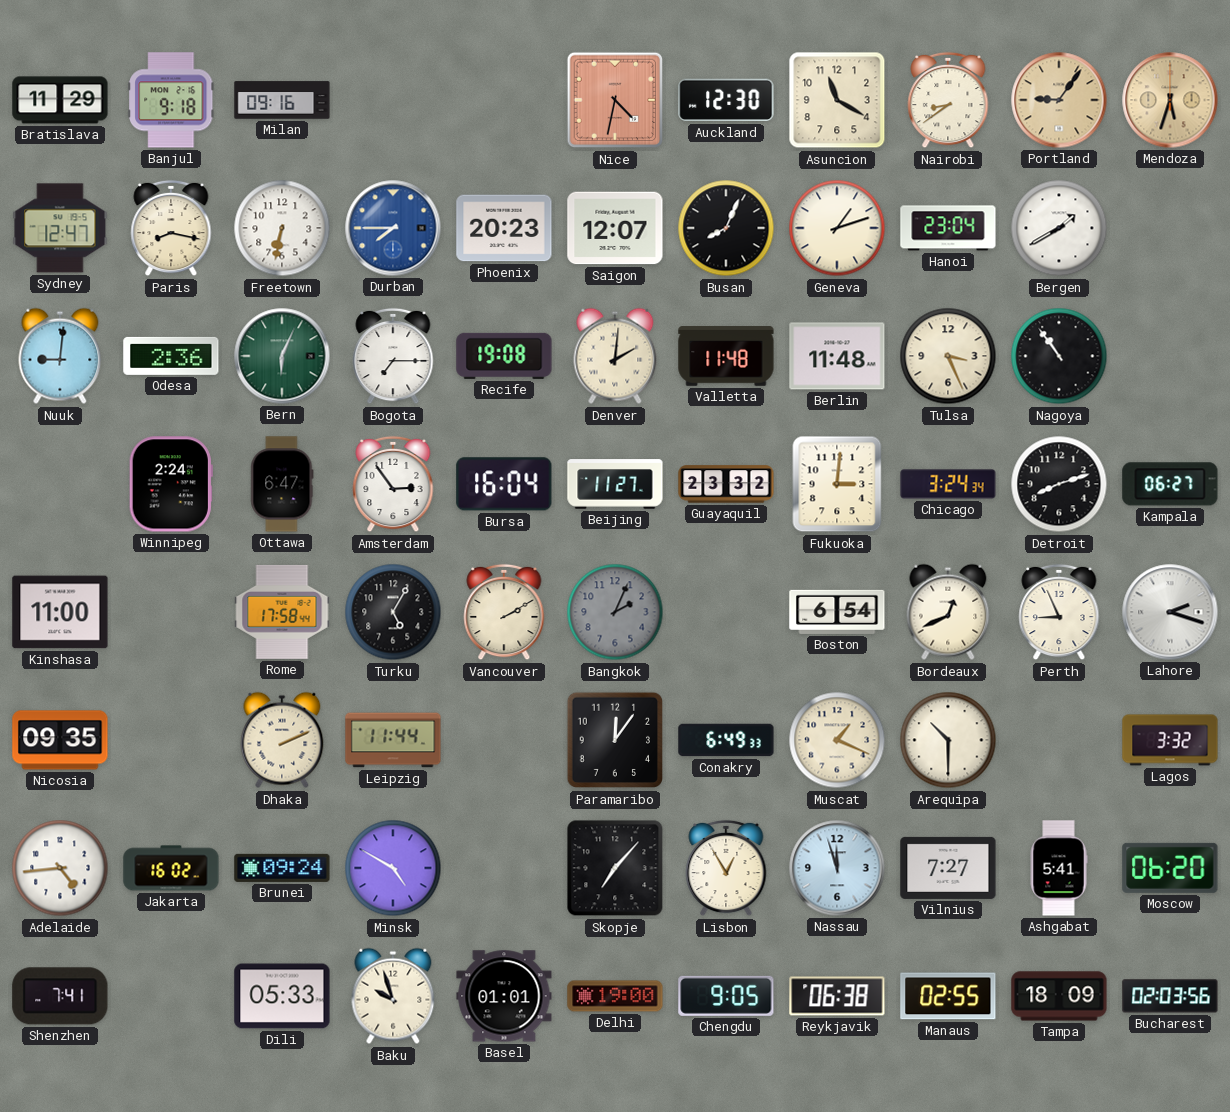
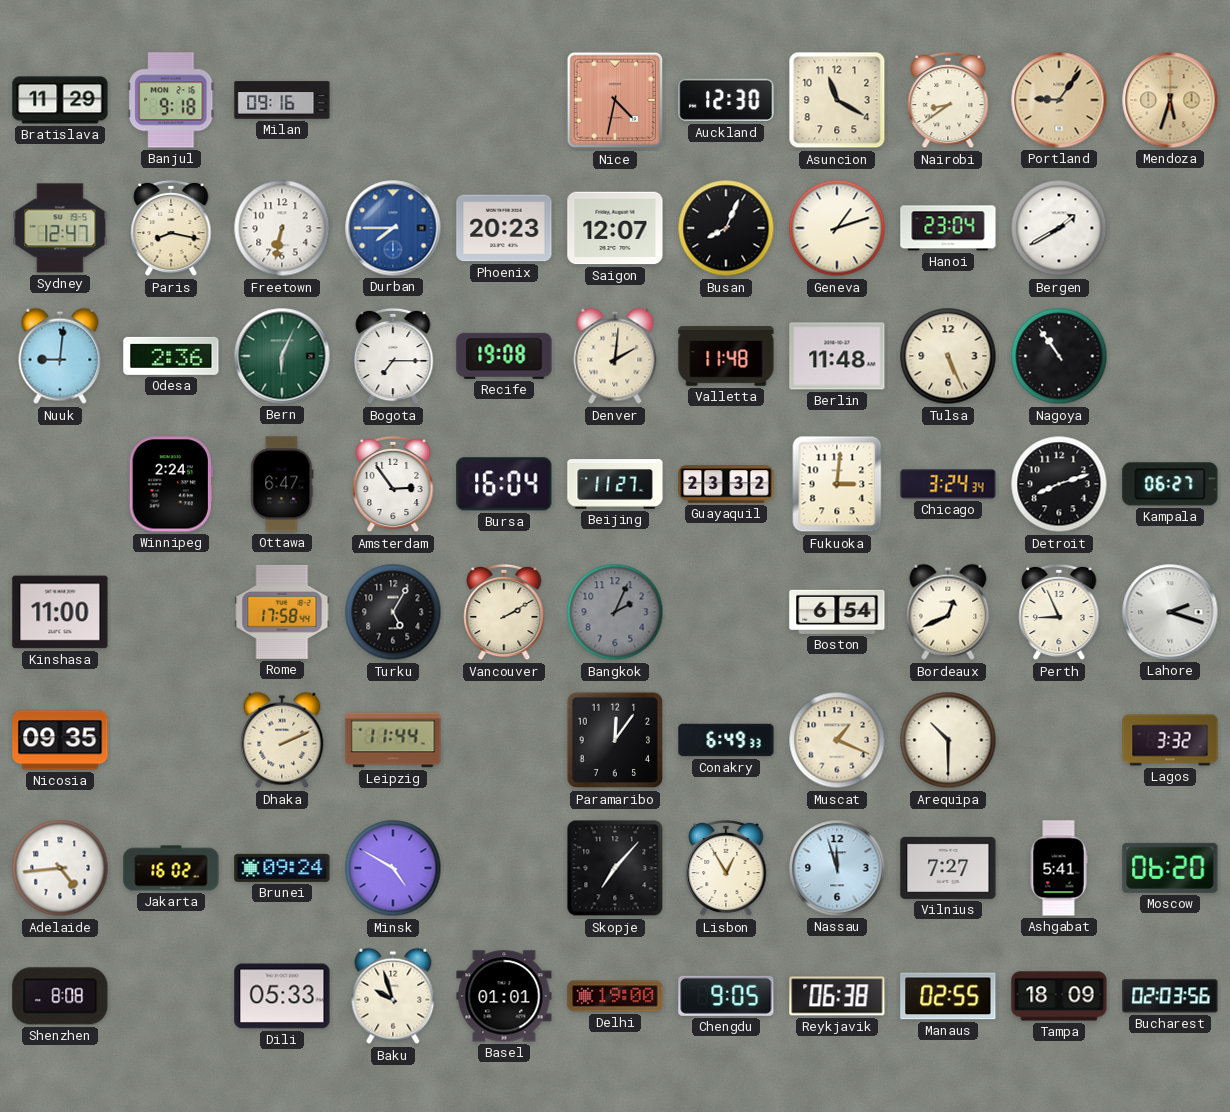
Tulsa: 3:26 -> 5:26 (948, 356)
Shenzhen: 7:41 -> 8:08 (60, 996)
